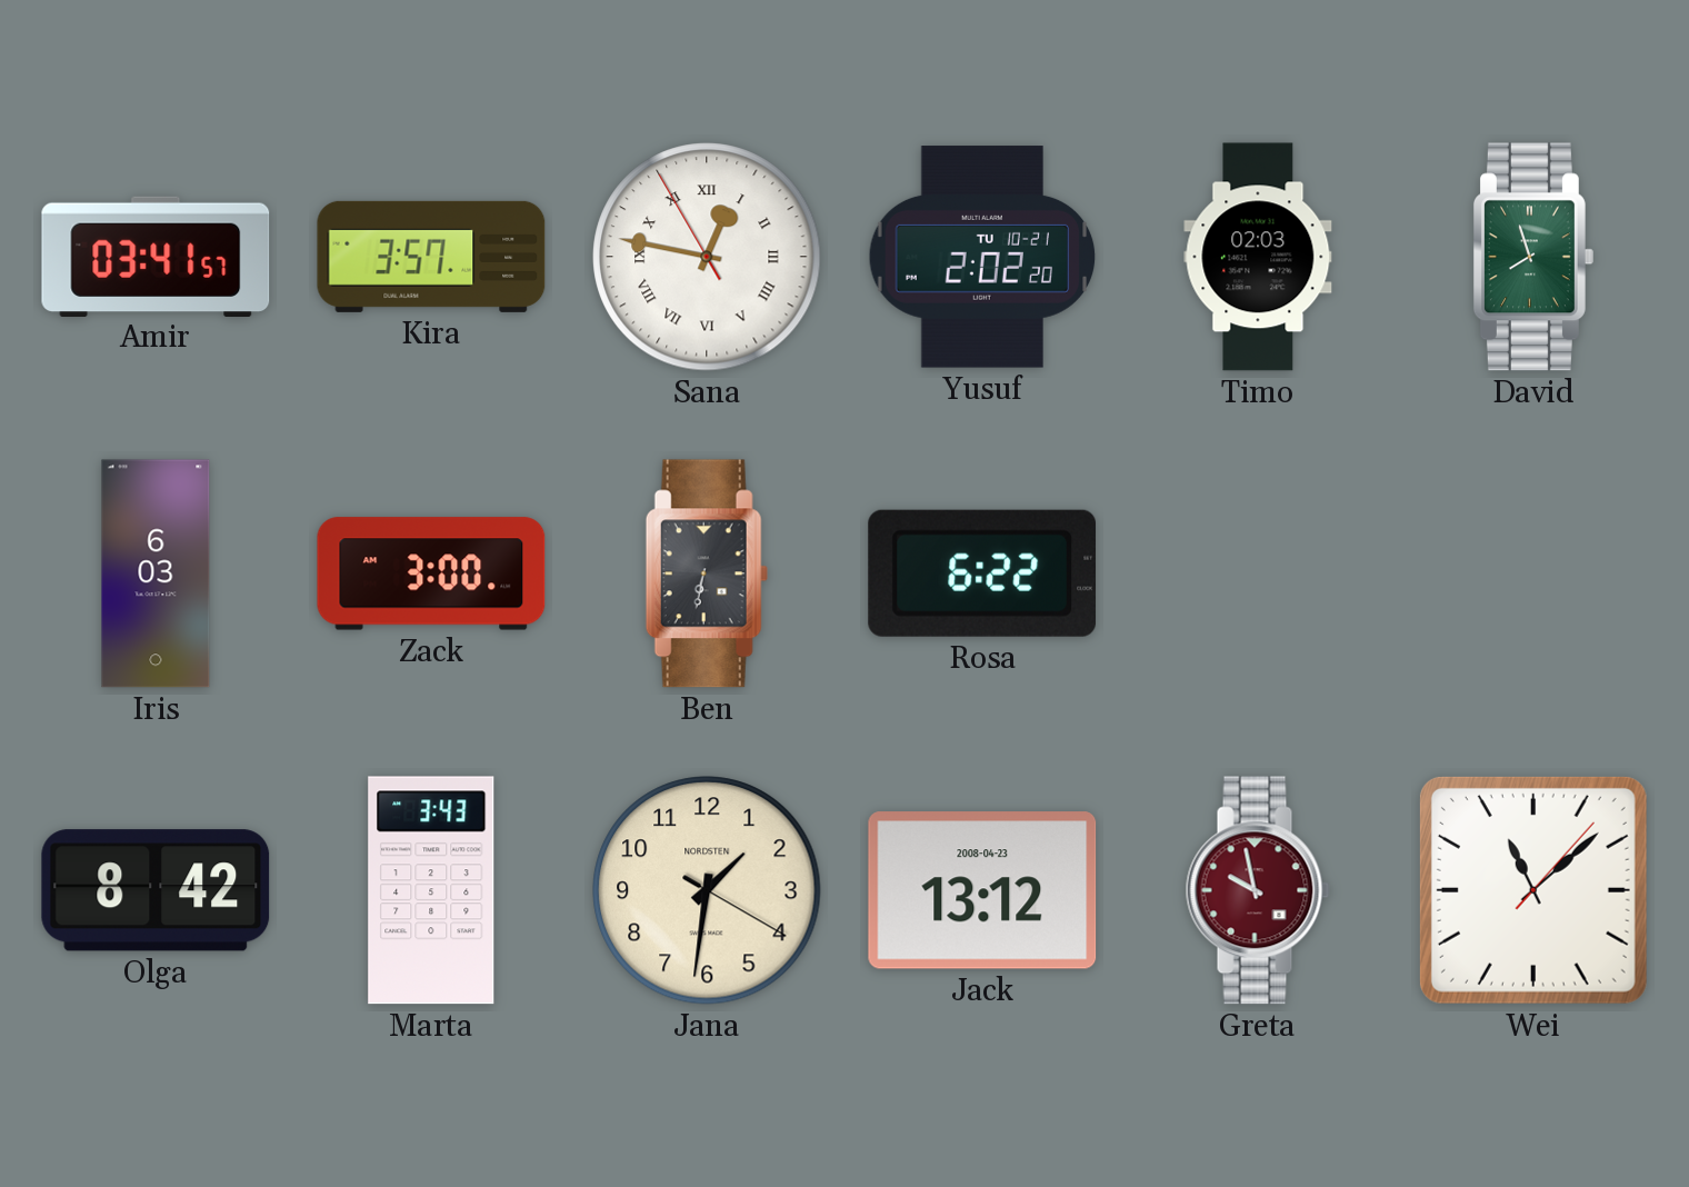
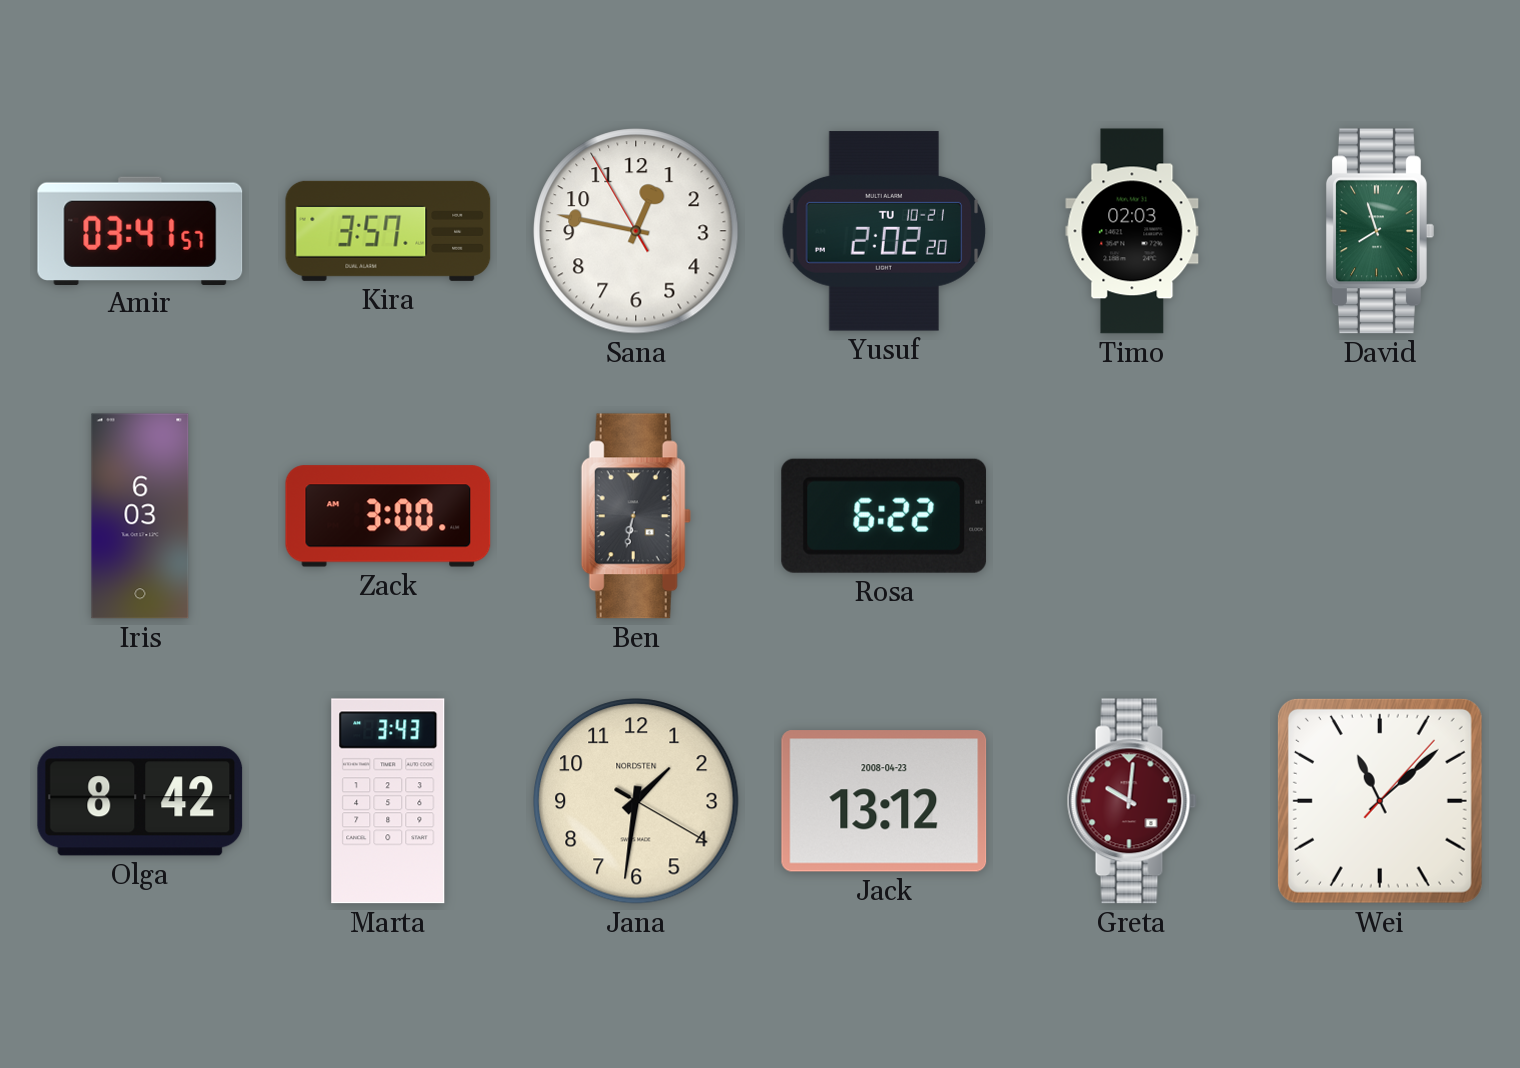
Sana numerals: Roman -> Arabic (636, 231)
Greta: 9:58 -> 10:01 (1132, 801)
